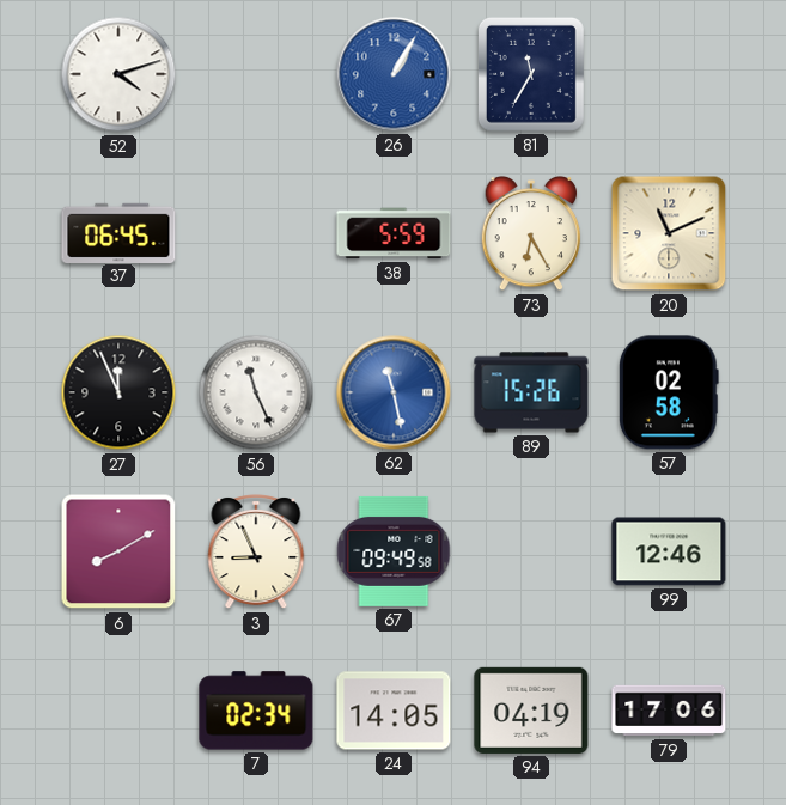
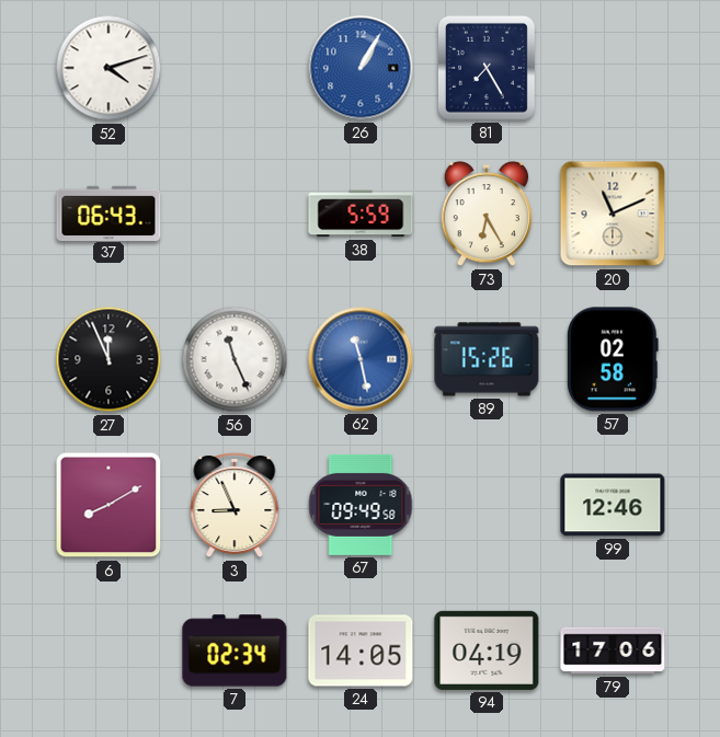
81: 11:35 -> 7:25 (487, 68)
37: 06:45 -> 06:43 (108, 212)
